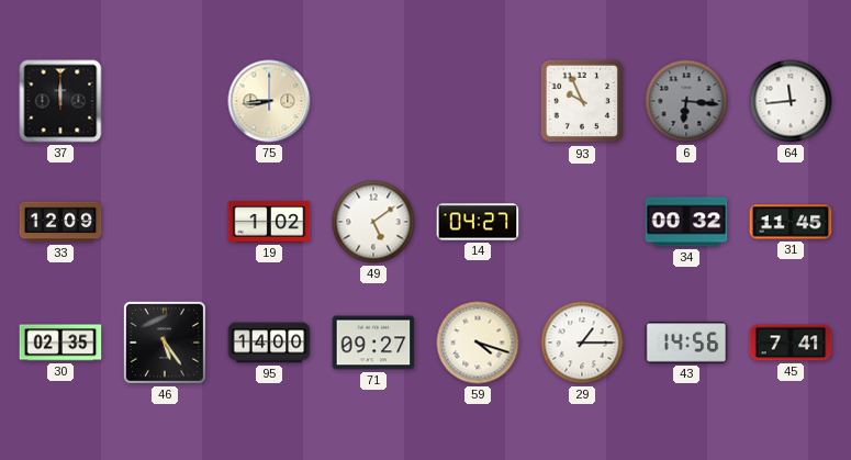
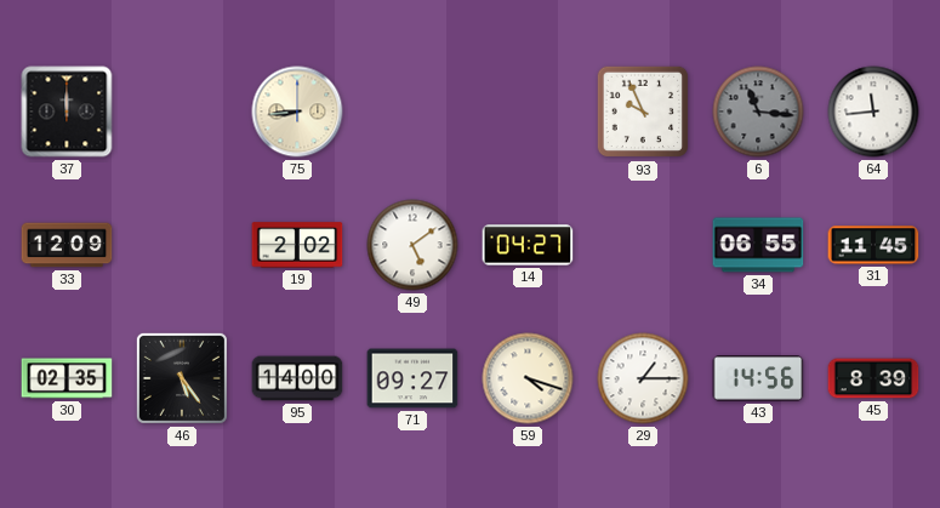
6: 6:16 -> 11:16 (758, 112)
19: 1:02 -> 2:02 (297, 245)
34: 00:32 -> 06:55 (758, 245)
45: 7:41 -> 8:39 (873, 378)
